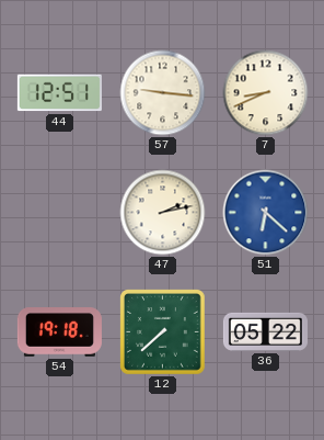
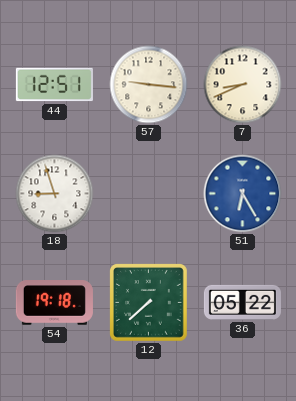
18: none -> 8:57 (55, 194)
47: 2:13 -> none (163, 213)
51: 6:22 -> 6:25 (243, 194)
